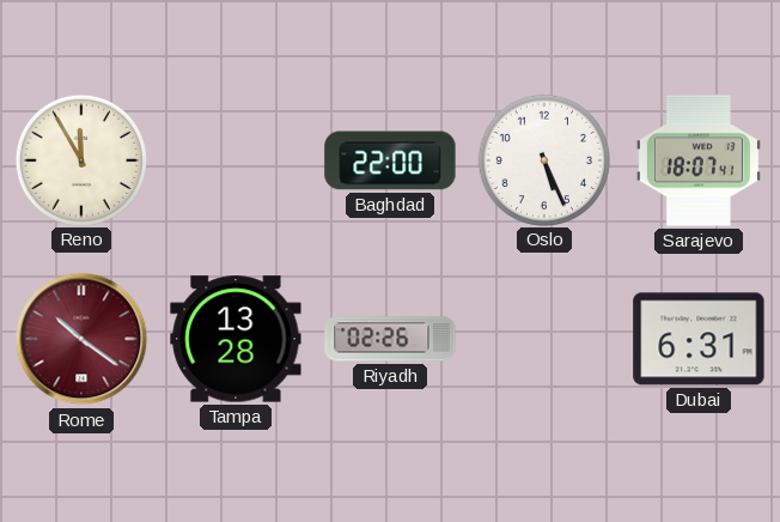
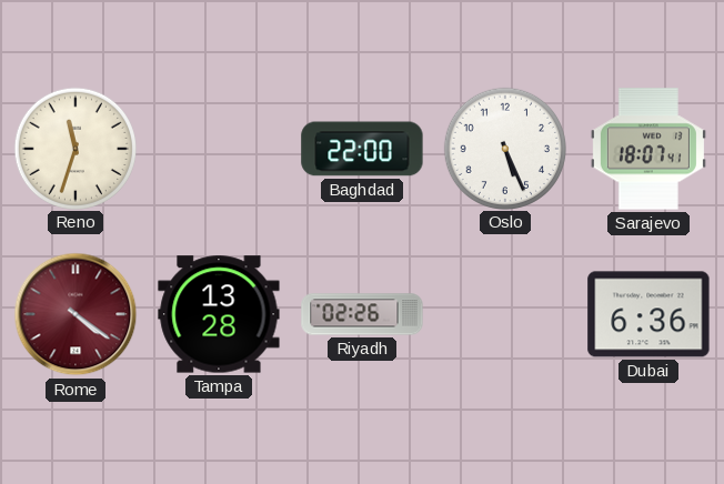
Reno: 11:55 -> 11:33 (74, 148)
Rome: 10:21 -> 4:21 (76, 314)
Dubai: 6:31 -> 6:36 (648, 314)
